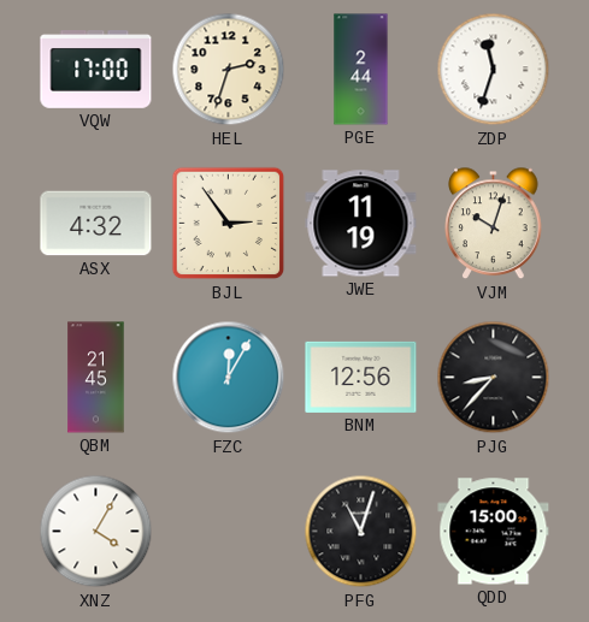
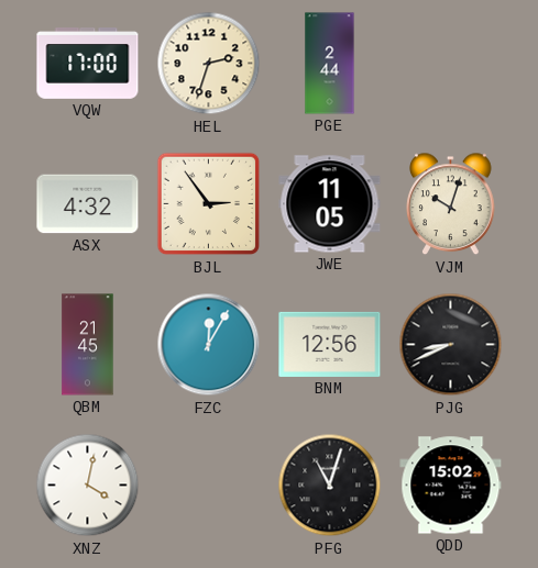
ZDP: 11:33 -> none (494, 70)
JWE: 11:19 -> 11:05 (330, 204)
PJG: 8:37 -> 8:41 (451, 345)
XNZ: 4:05 -> 4:02 (88, 486)
QDD: 15:00 -> 15:02 (451, 486)
